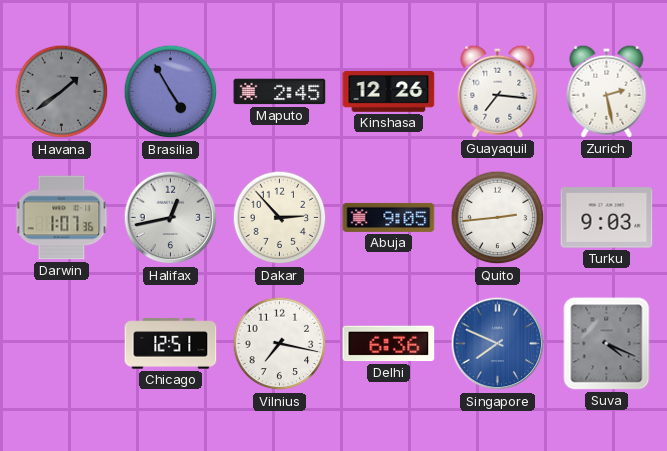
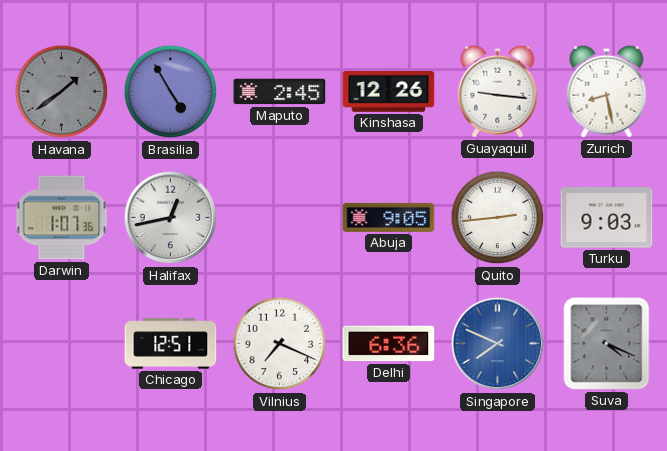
Guayaquil: 7:16 -> 9:16 (498, 91)
Zurich: 2:28 -> 8:28 (607, 91)
Dakar: 2:53 -> none (280, 218)
Vilnius: 7:17 -> 7:19 (280, 344)
